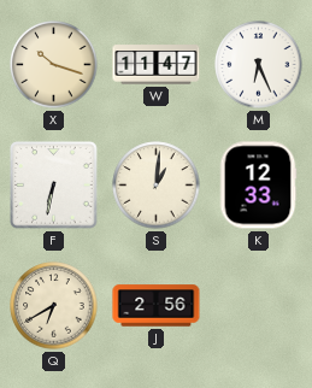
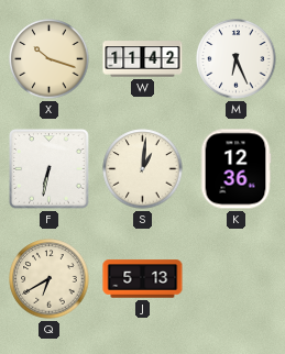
W: 11:47 -> 11:42 (143, 59)
K: 12:33 -> 12:36 (235, 169)
J: 2:56 -> 5:13 (143, 279)
